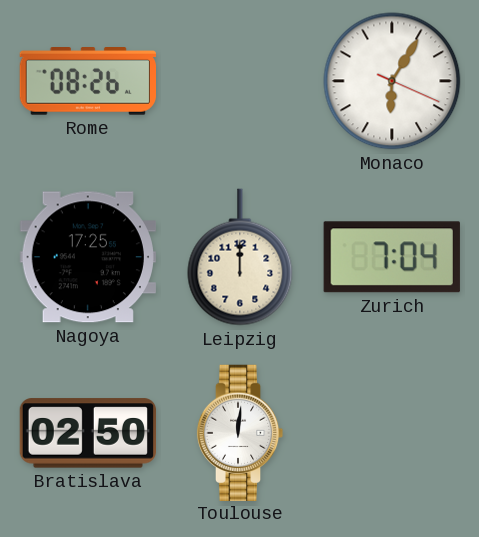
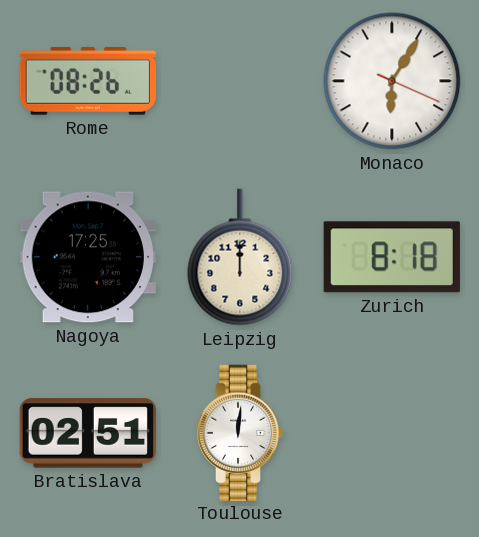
Zurich: 7:04 -> 8:18 (392, 257)
Bratislava: 02:50 -> 02:51 (87, 433)
